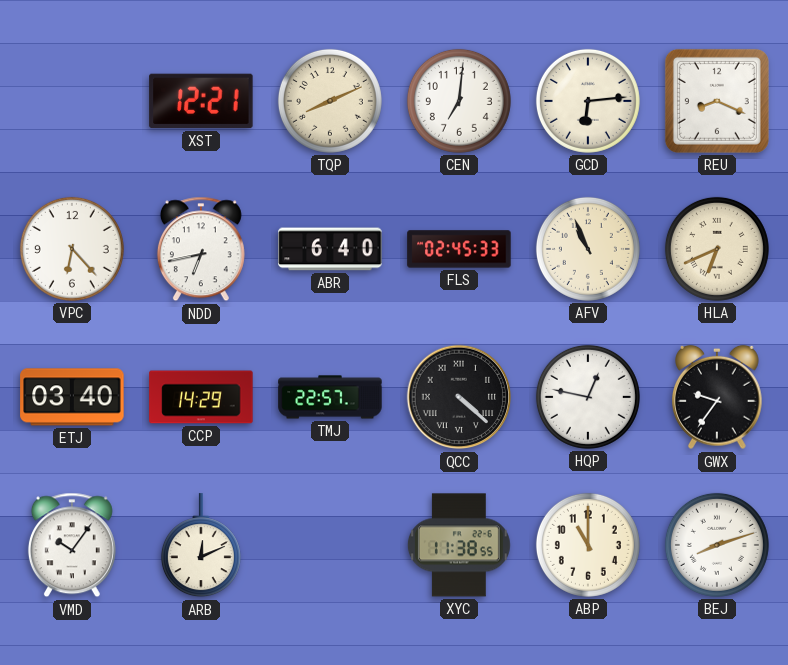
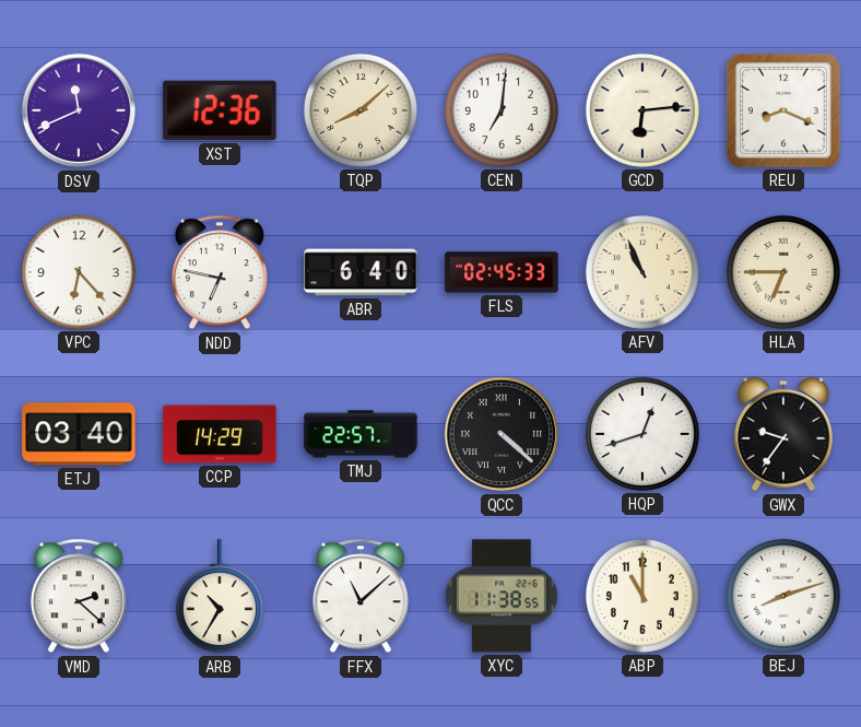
DSV: none -> 11:41 (79, 110)
XST: 12:21 -> 12:36 (220, 110)
TQP: 8:11 -> 8:08 (361, 110)
NDD: 6:43 -> 6:47 (220, 272)
HLA: 6:41 -> 6:45 (783, 272)
HQP: 12:47 -> 12:42 (642, 434)
VMD: 10:06 -> 2:22 (79, 596)
ARB: 12:11 -> 10:35 (220, 597)
FFX: none -> 11:08 (361, 596)
